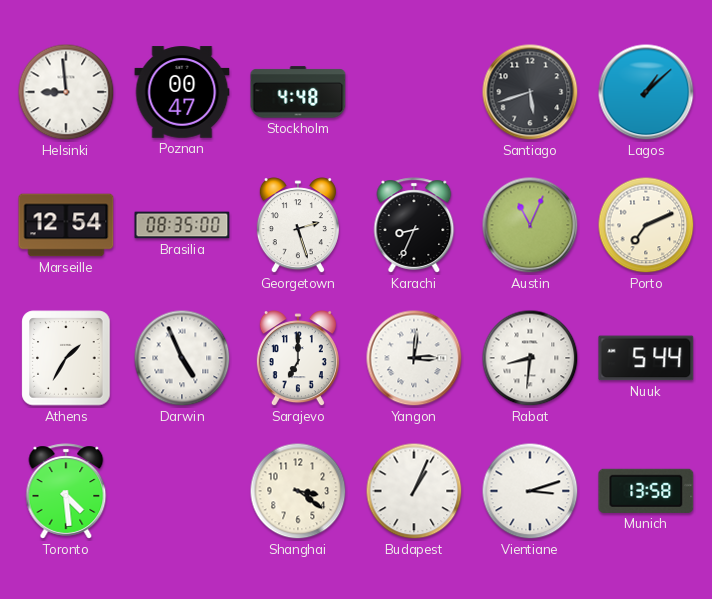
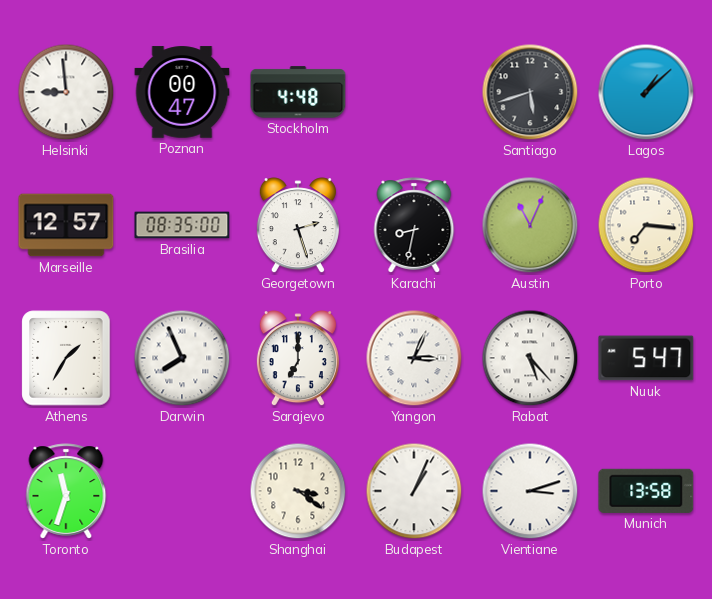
Marseille: 12:54 -> 12:57 (66, 225)
Karachi: 8:34 -> 8:32 (414, 225)
Porto: 7:11 -> 7:16 (646, 225)
Darwin: 4:56 -> 7:56 (182, 358)
Yangon: 3:01 -> 3:04 (414, 358)
Rabat: 8:31 -> 5:23 (530, 358)
Nuuk: 5:44 -> 5:47 (646, 358)
Toronto: 4:29 -> 11:33 (66, 491)
